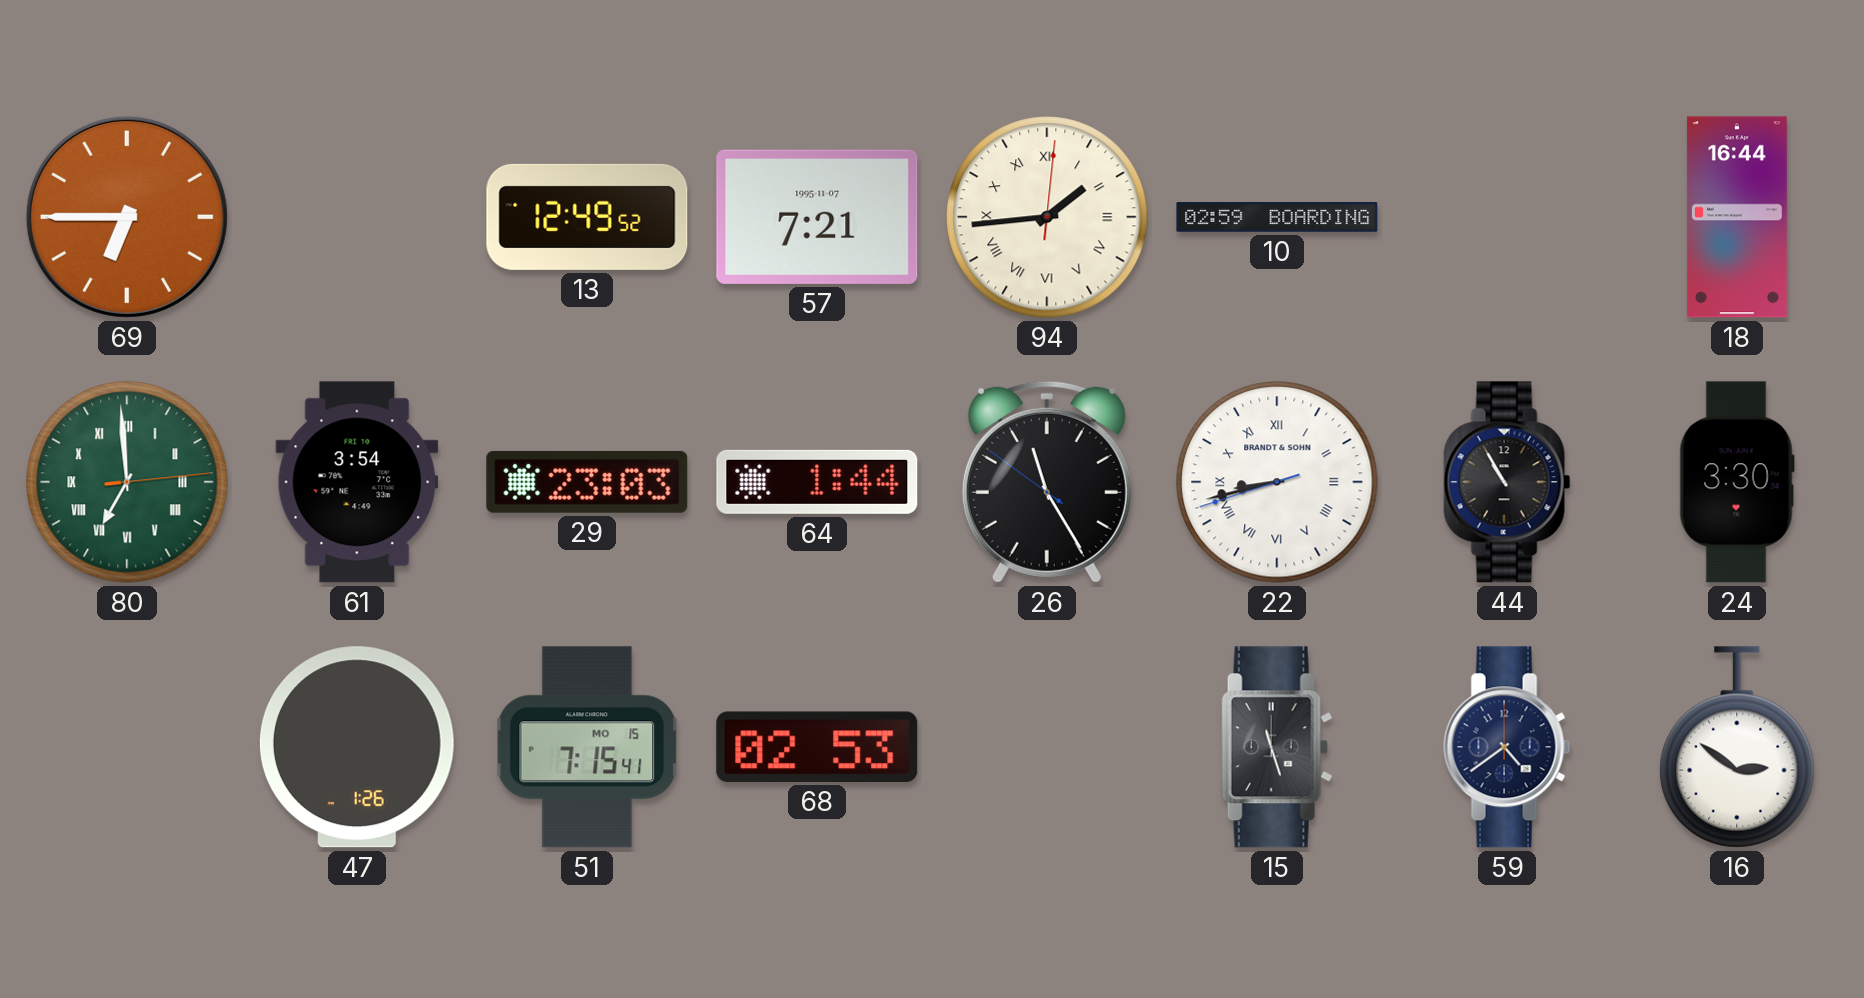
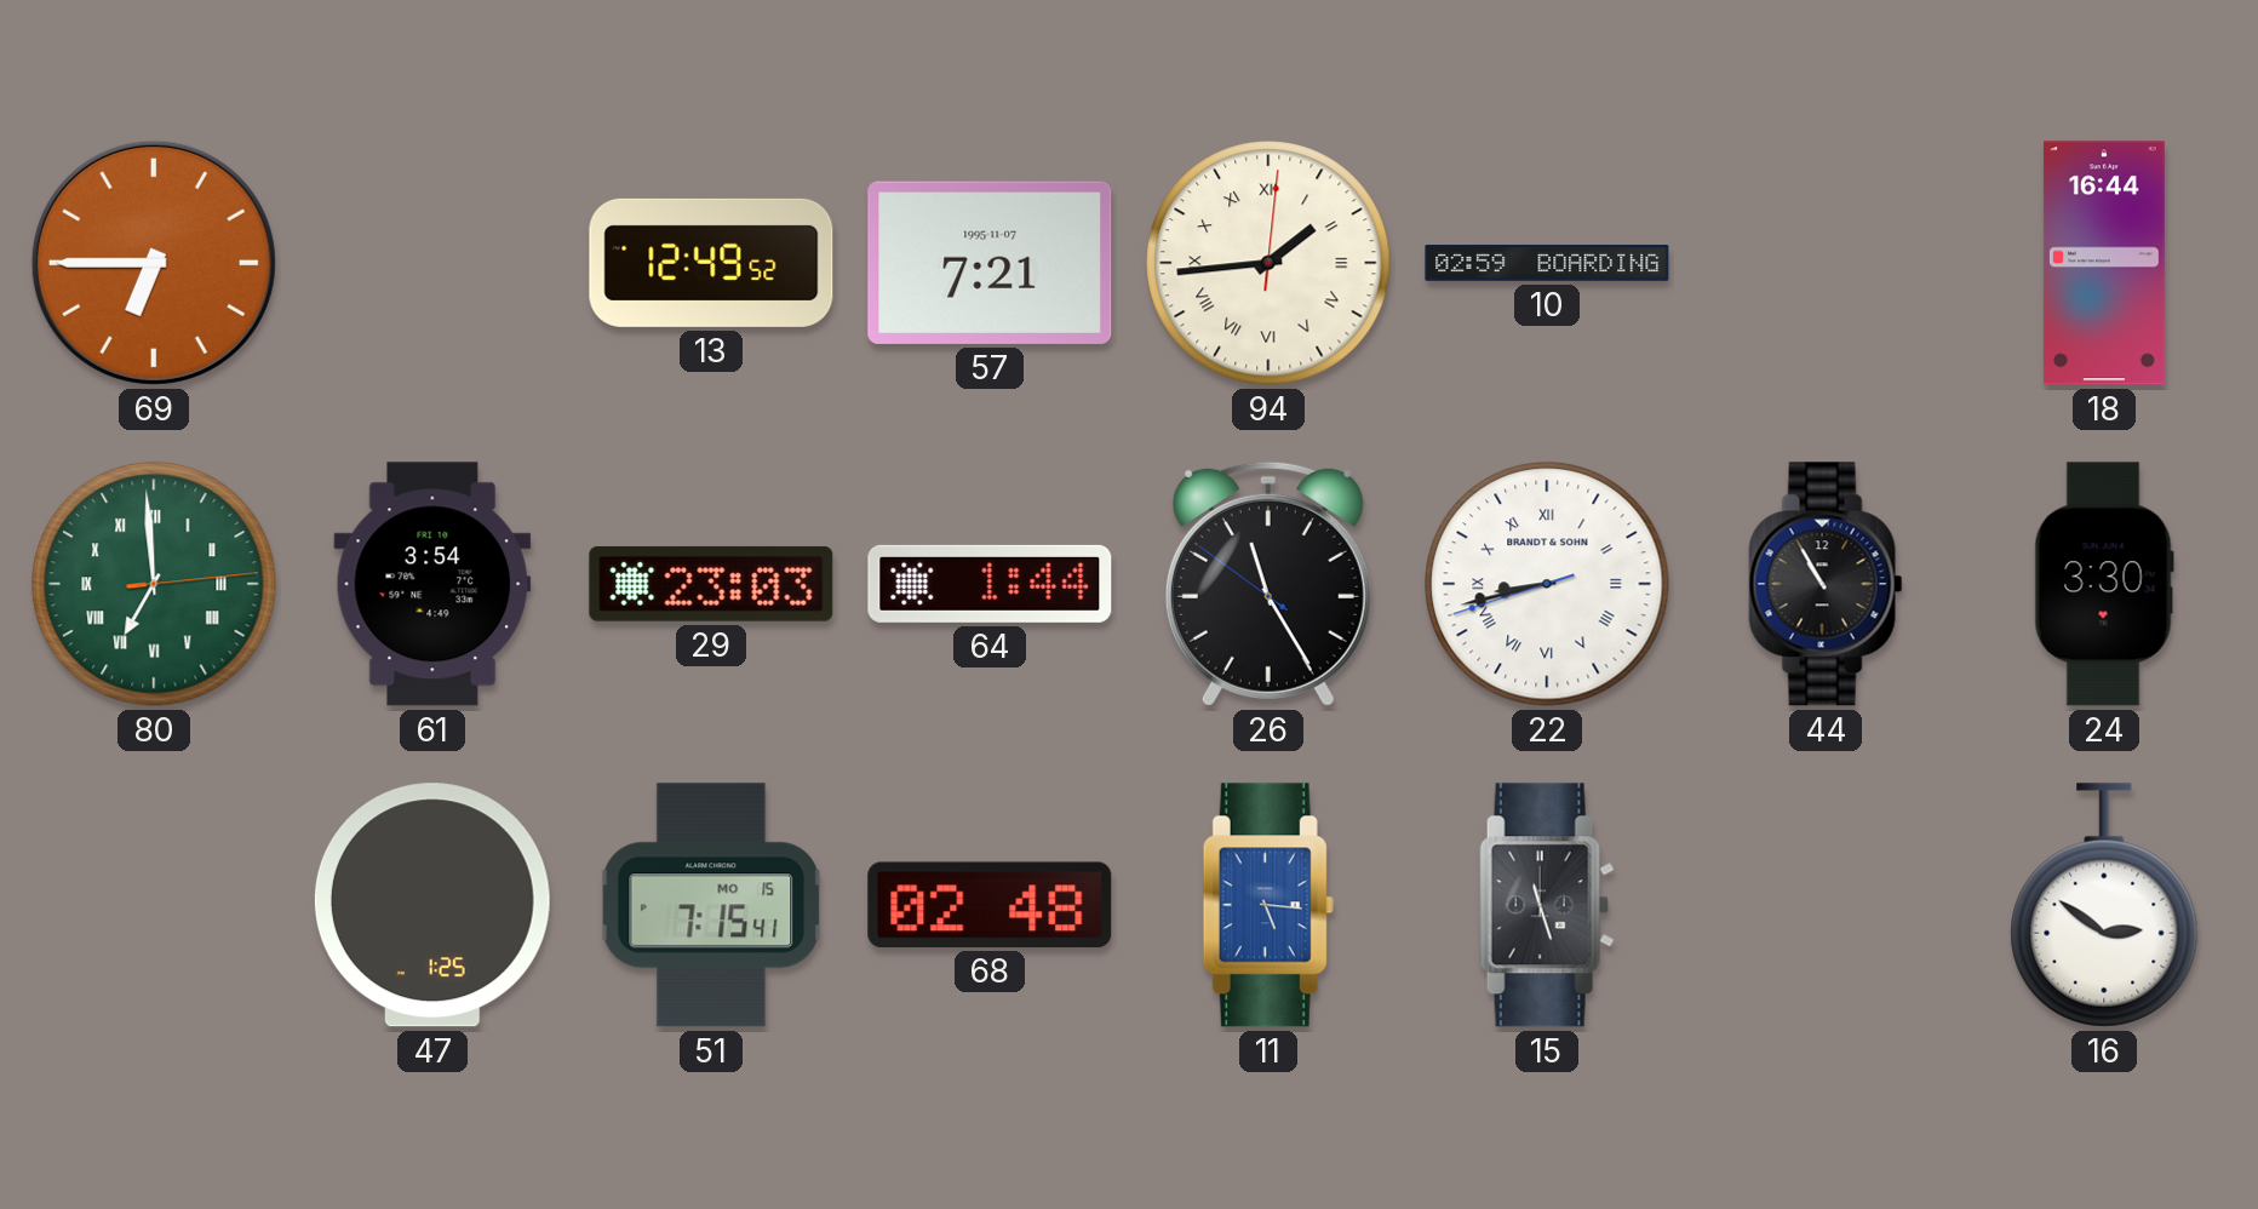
47: 1:26 -> 1:25 (432, 905)
68: 02:53 -> 02:48 (990, 905)
11: none -> 5:16 (1268, 905)
59: 4:39 -> none (1507, 747)
